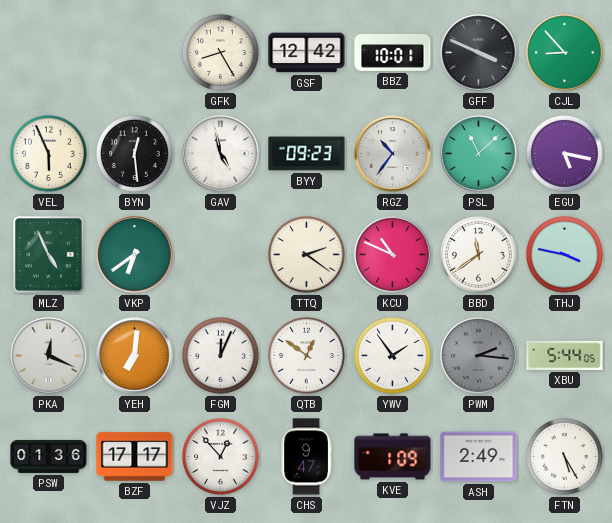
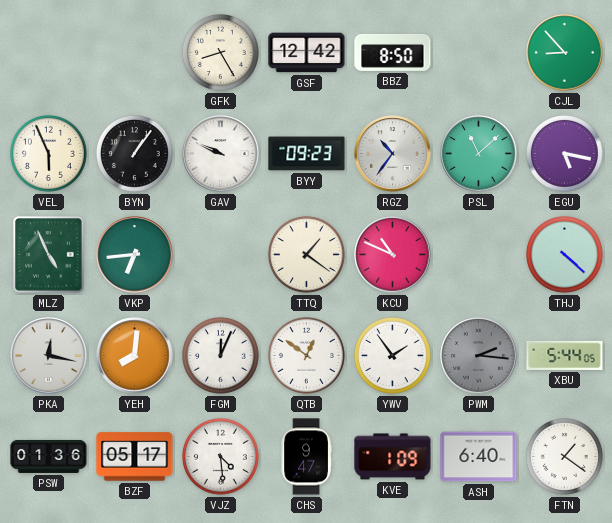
BBZ: 10:01 -> 8:50 (393, 52)
GFF: 3:49 -> none (479, 53)
BYN: 12:29 -> 1:06 (134, 153)
GAV: 4:58 -> 9:49 (221, 154)
VKP: 6:39 -> 6:44 (135, 255)
TTQ: 2:21 -> 1:21 (306, 254)
BBD: 11:39 -> none (478, 254)
THJ: 3:47 -> 4:22 (564, 254)
PKA: 12:19 -> 12:17 (49, 356)
YEH: 7:01 -> 8:01 (135, 356)
BZF: 17:17 -> 05:17 (135, 457)
VJZ: 12:53 -> 4:29 (220, 456)
ASH: 2:49 -> 6:40 (479, 457)
FTN: 5:25 -> 1:21 (564, 456)
